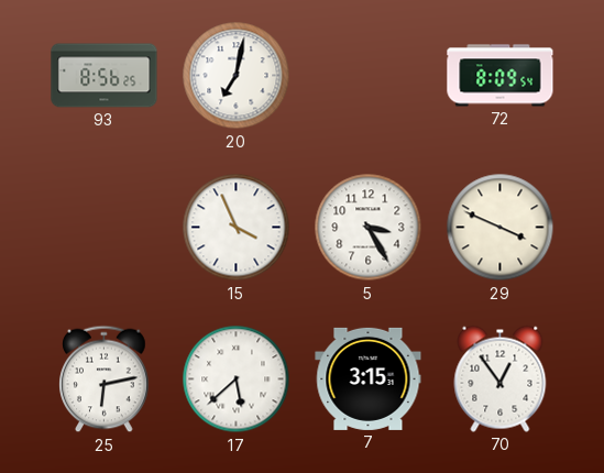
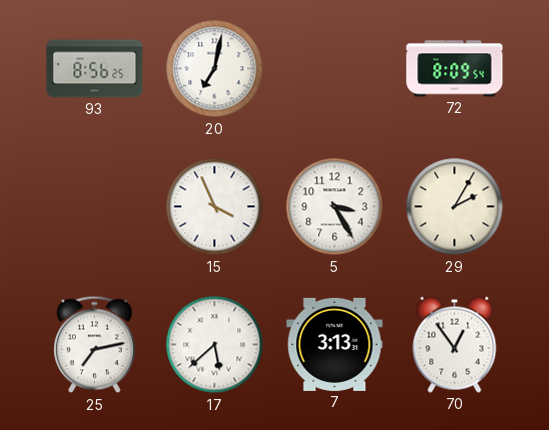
29: 3:49 -> 2:05 (455, 207)
25: 6:13 -> 7:13 (95, 345)
7: 3:15 -> 3:13 (335, 344)
